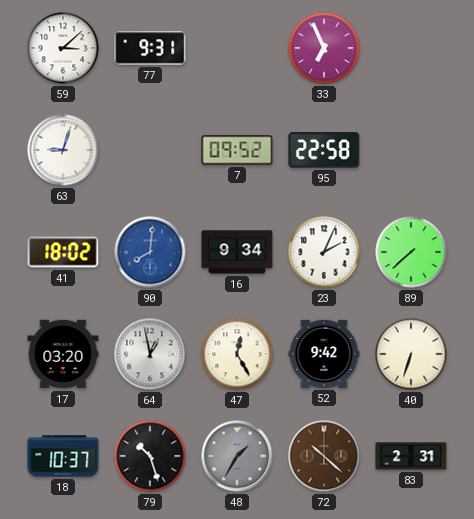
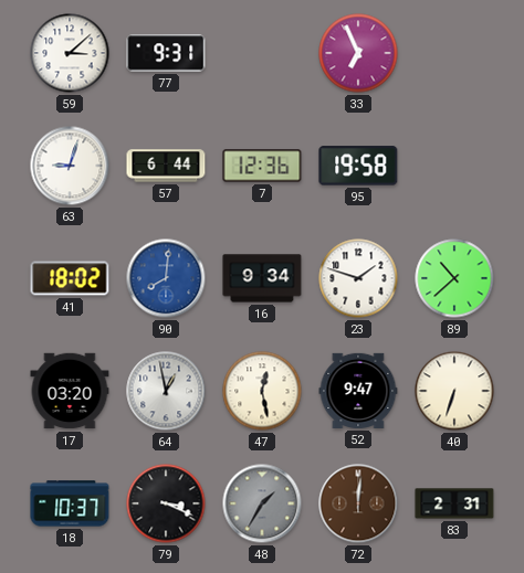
57: none -> 6:44 (166, 166)
7: 09:52 -> 12:36 (262, 166)
95: 22:58 -> 19:58 (358, 166)
23: 2:04 -> 1:48 (358, 278)
89: 7:38 -> 10:38 (454, 278)
47: 12:25 -> 12:28 (262, 391)
52: 9:42 -> 9:47 (358, 391)
79: 10:27 -> 3:19 (166, 503)
72: 10:22 -> 12:01 (358, 503)
